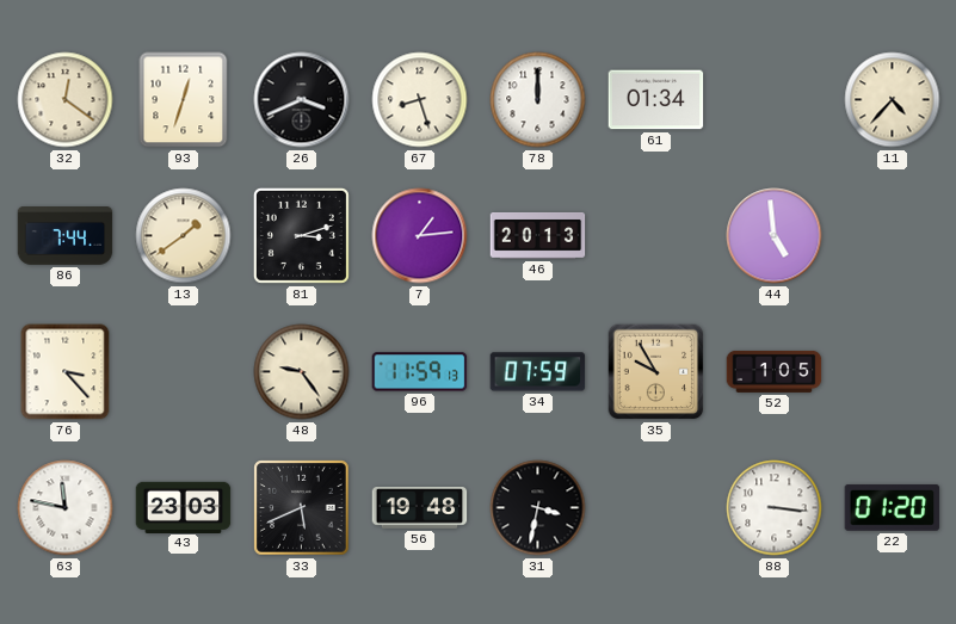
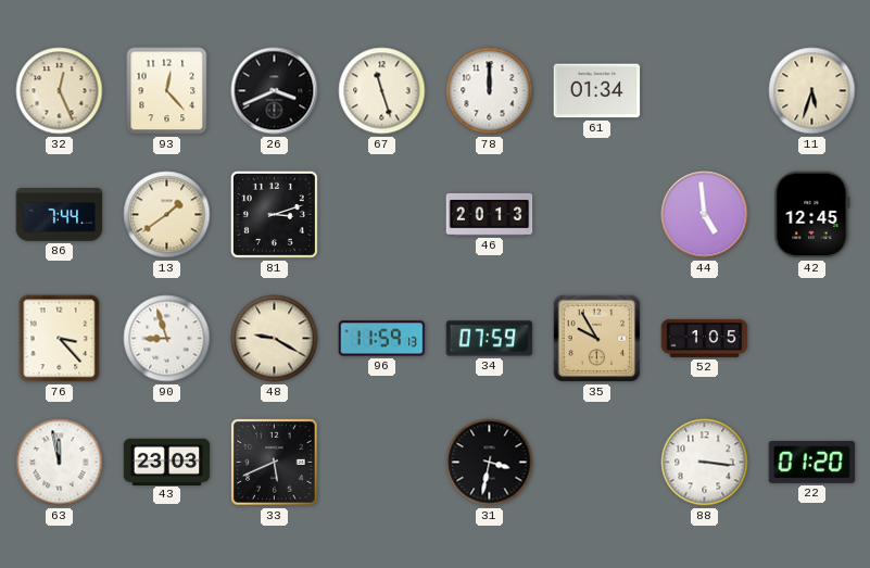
32: 12:21 -> 12:26 (60, 91)
93: 12:33 -> 12:23 (167, 91)
67: 8:27 -> 11:27 (382, 91)
11: 4:37 -> 5:33 (812, 91)
7: 1:14 -> none (420, 236)
42: none -> 12:45 (812, 215)
90: none -> 8:57 (167, 339)
48: 9:24 -> 9:20 (275, 339)
63: 11:47 -> 11:58 (60, 463)
56: 19:48 -> none (420, 508)
